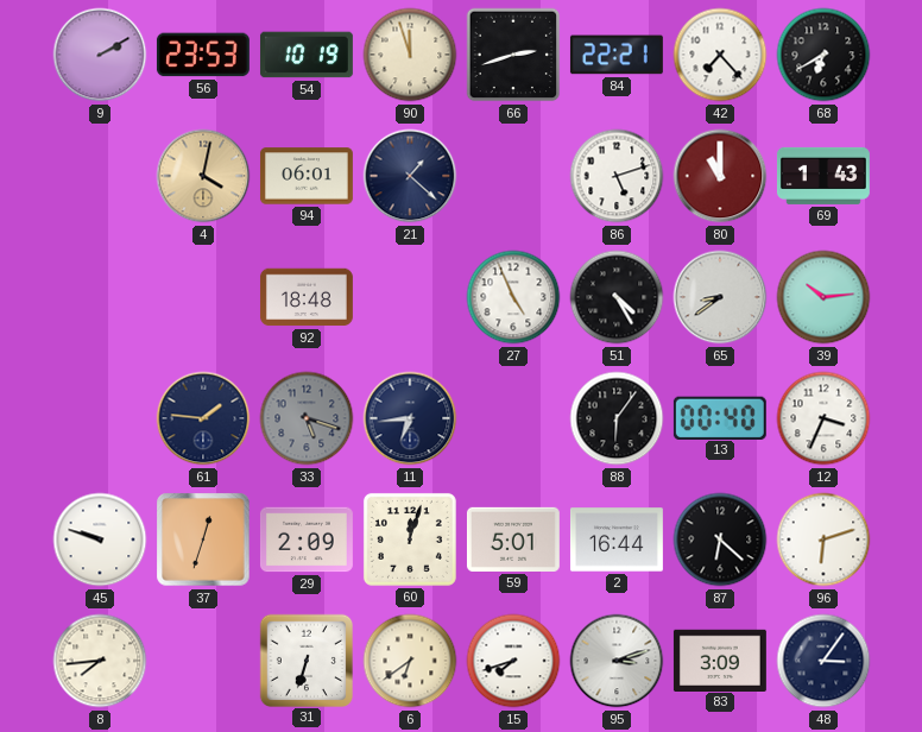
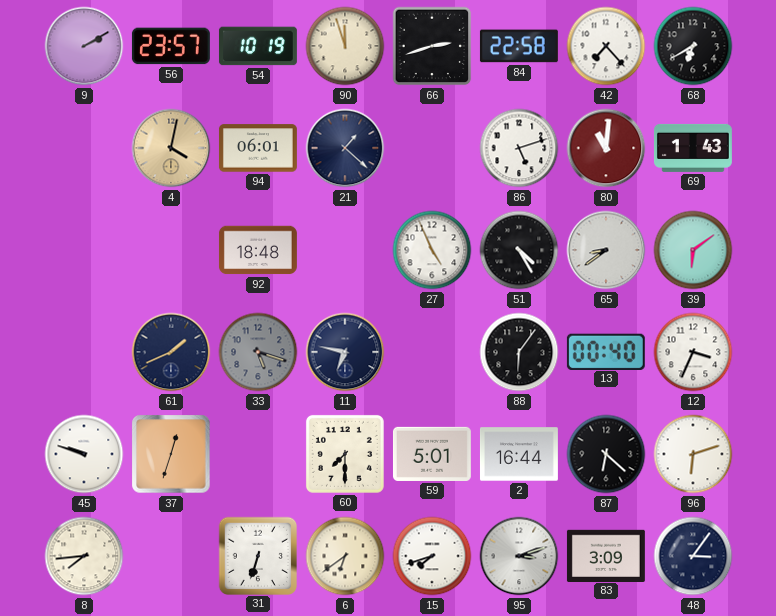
56: 23:53 -> 23:57 (171, 46)
84: 22:21 -> 22:58 (519, 46)
80: 11:00 -> 11:01 (606, 148)
39: 10:14 -> 6:09 (693, 250)
61: 1:46 -> 1:41 (171, 352)
11: 6:44 -> 6:47 (345, 352)
29: 2:09 -> none (307, 539)
60: 12:03 -> 7:30 (345, 454)
